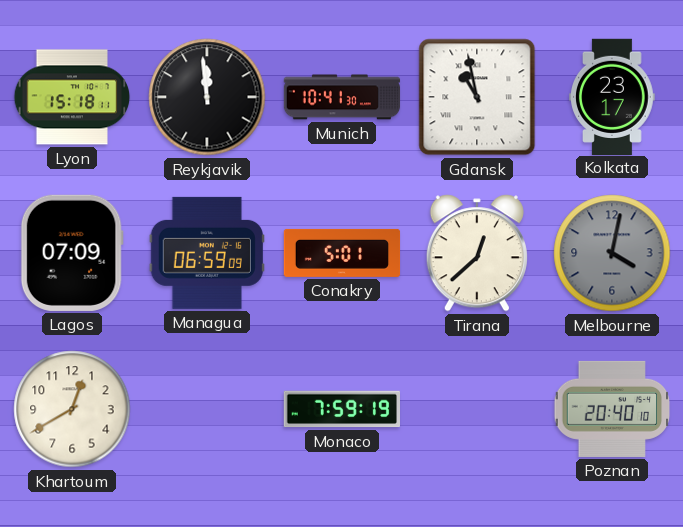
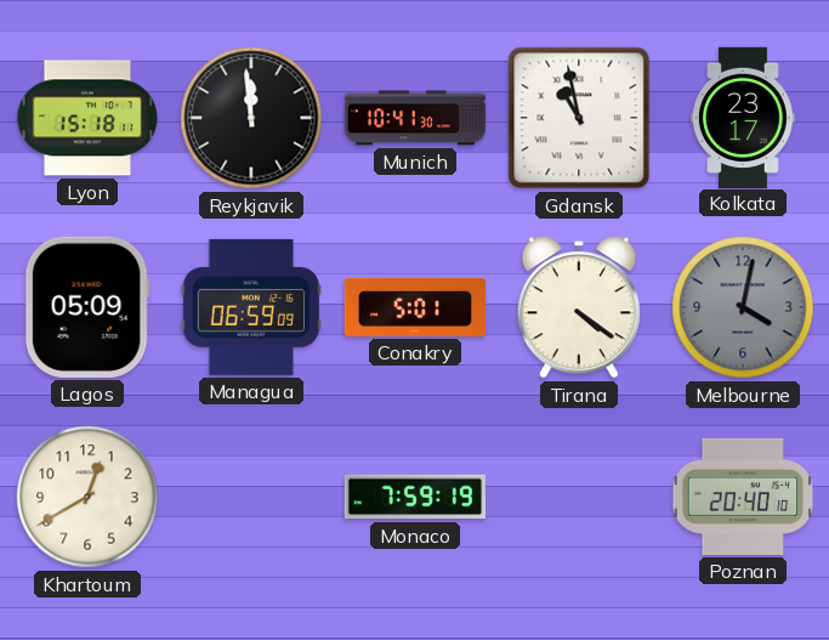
Lagos: 07:09 -> 05:09 (87, 307)
Tirana: 12:38 -> 4:21 (579, 307)
